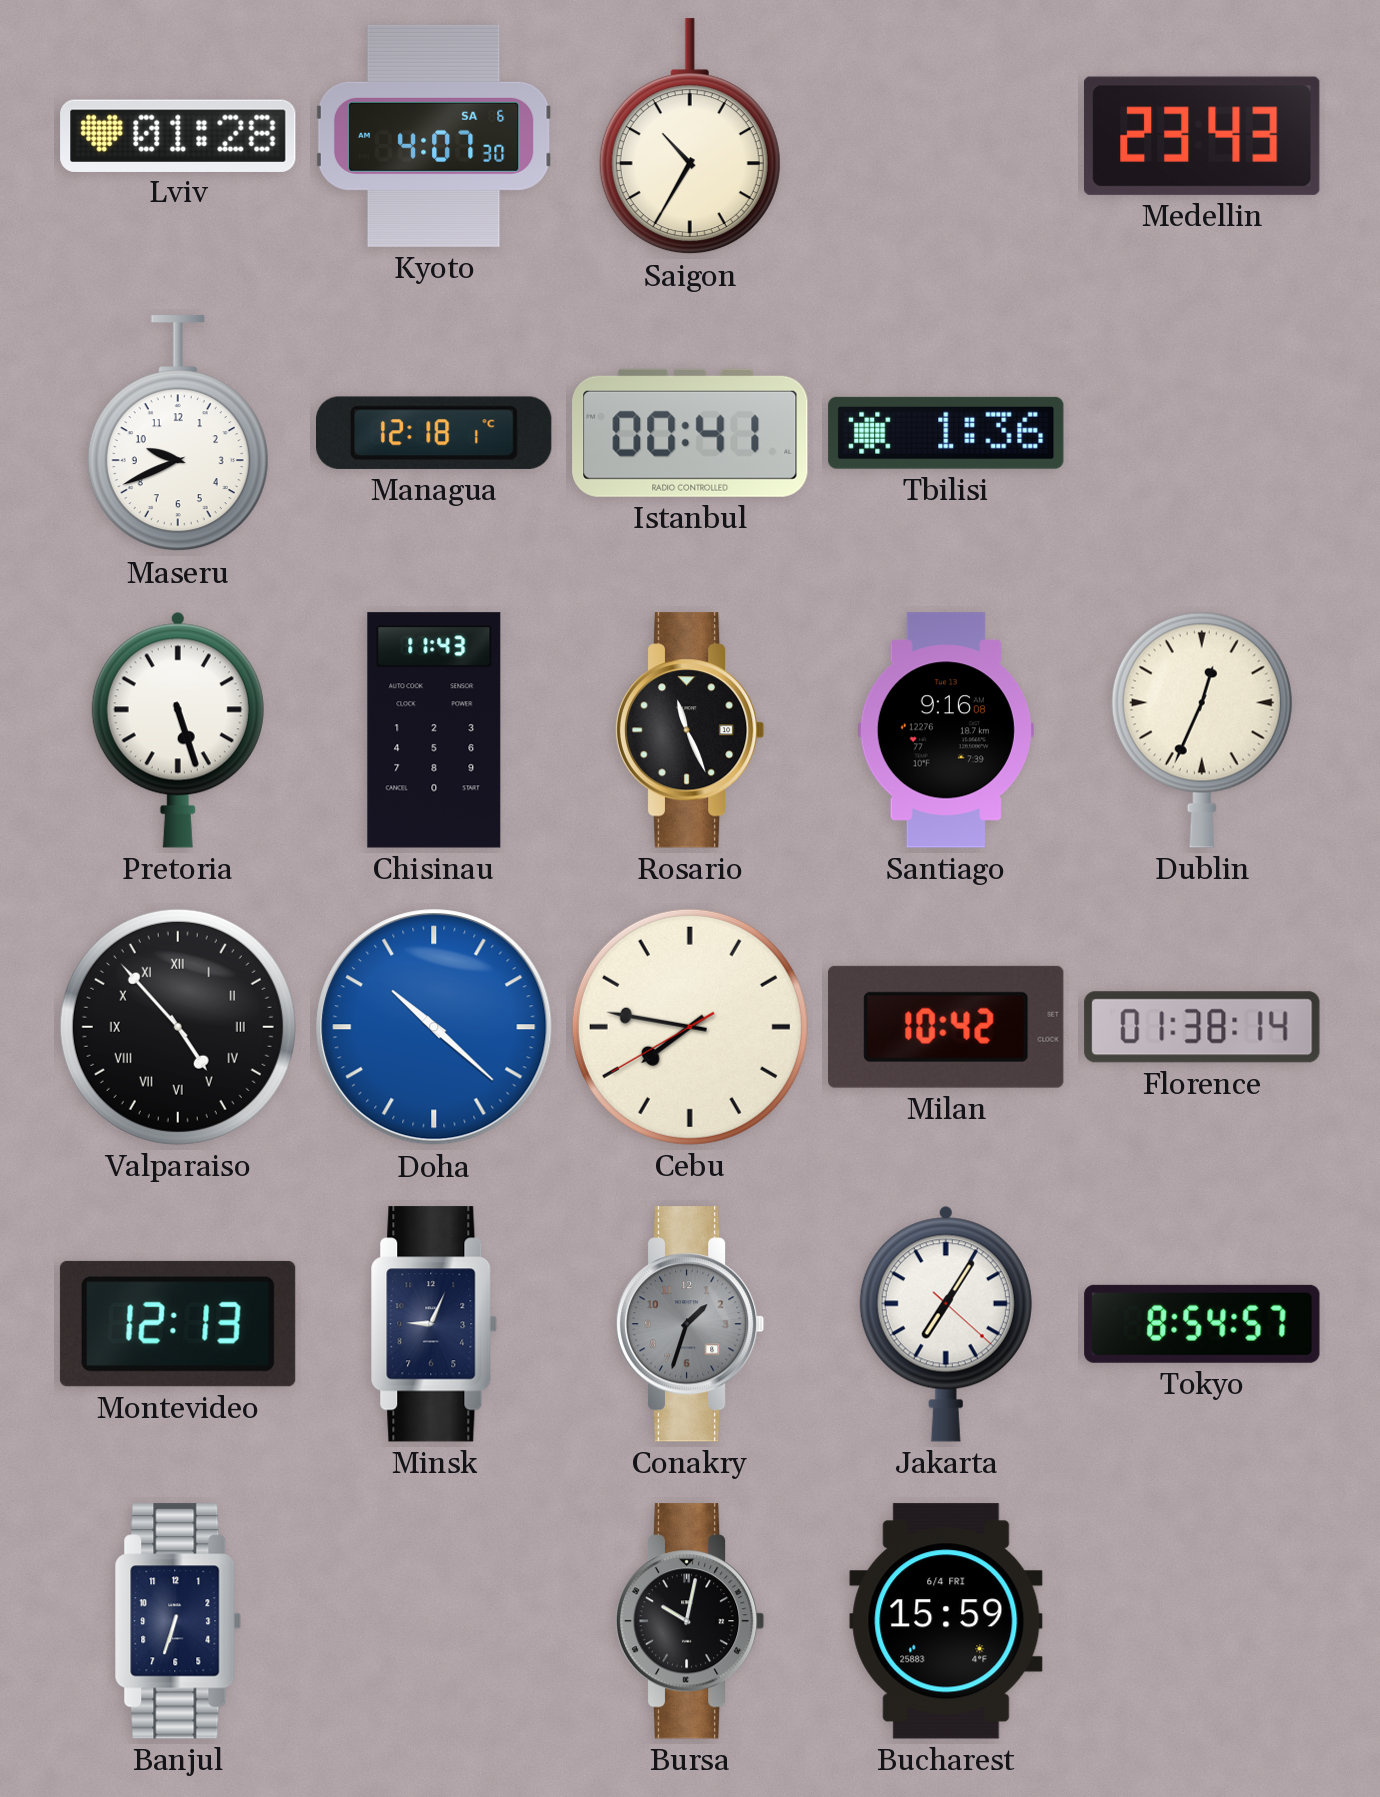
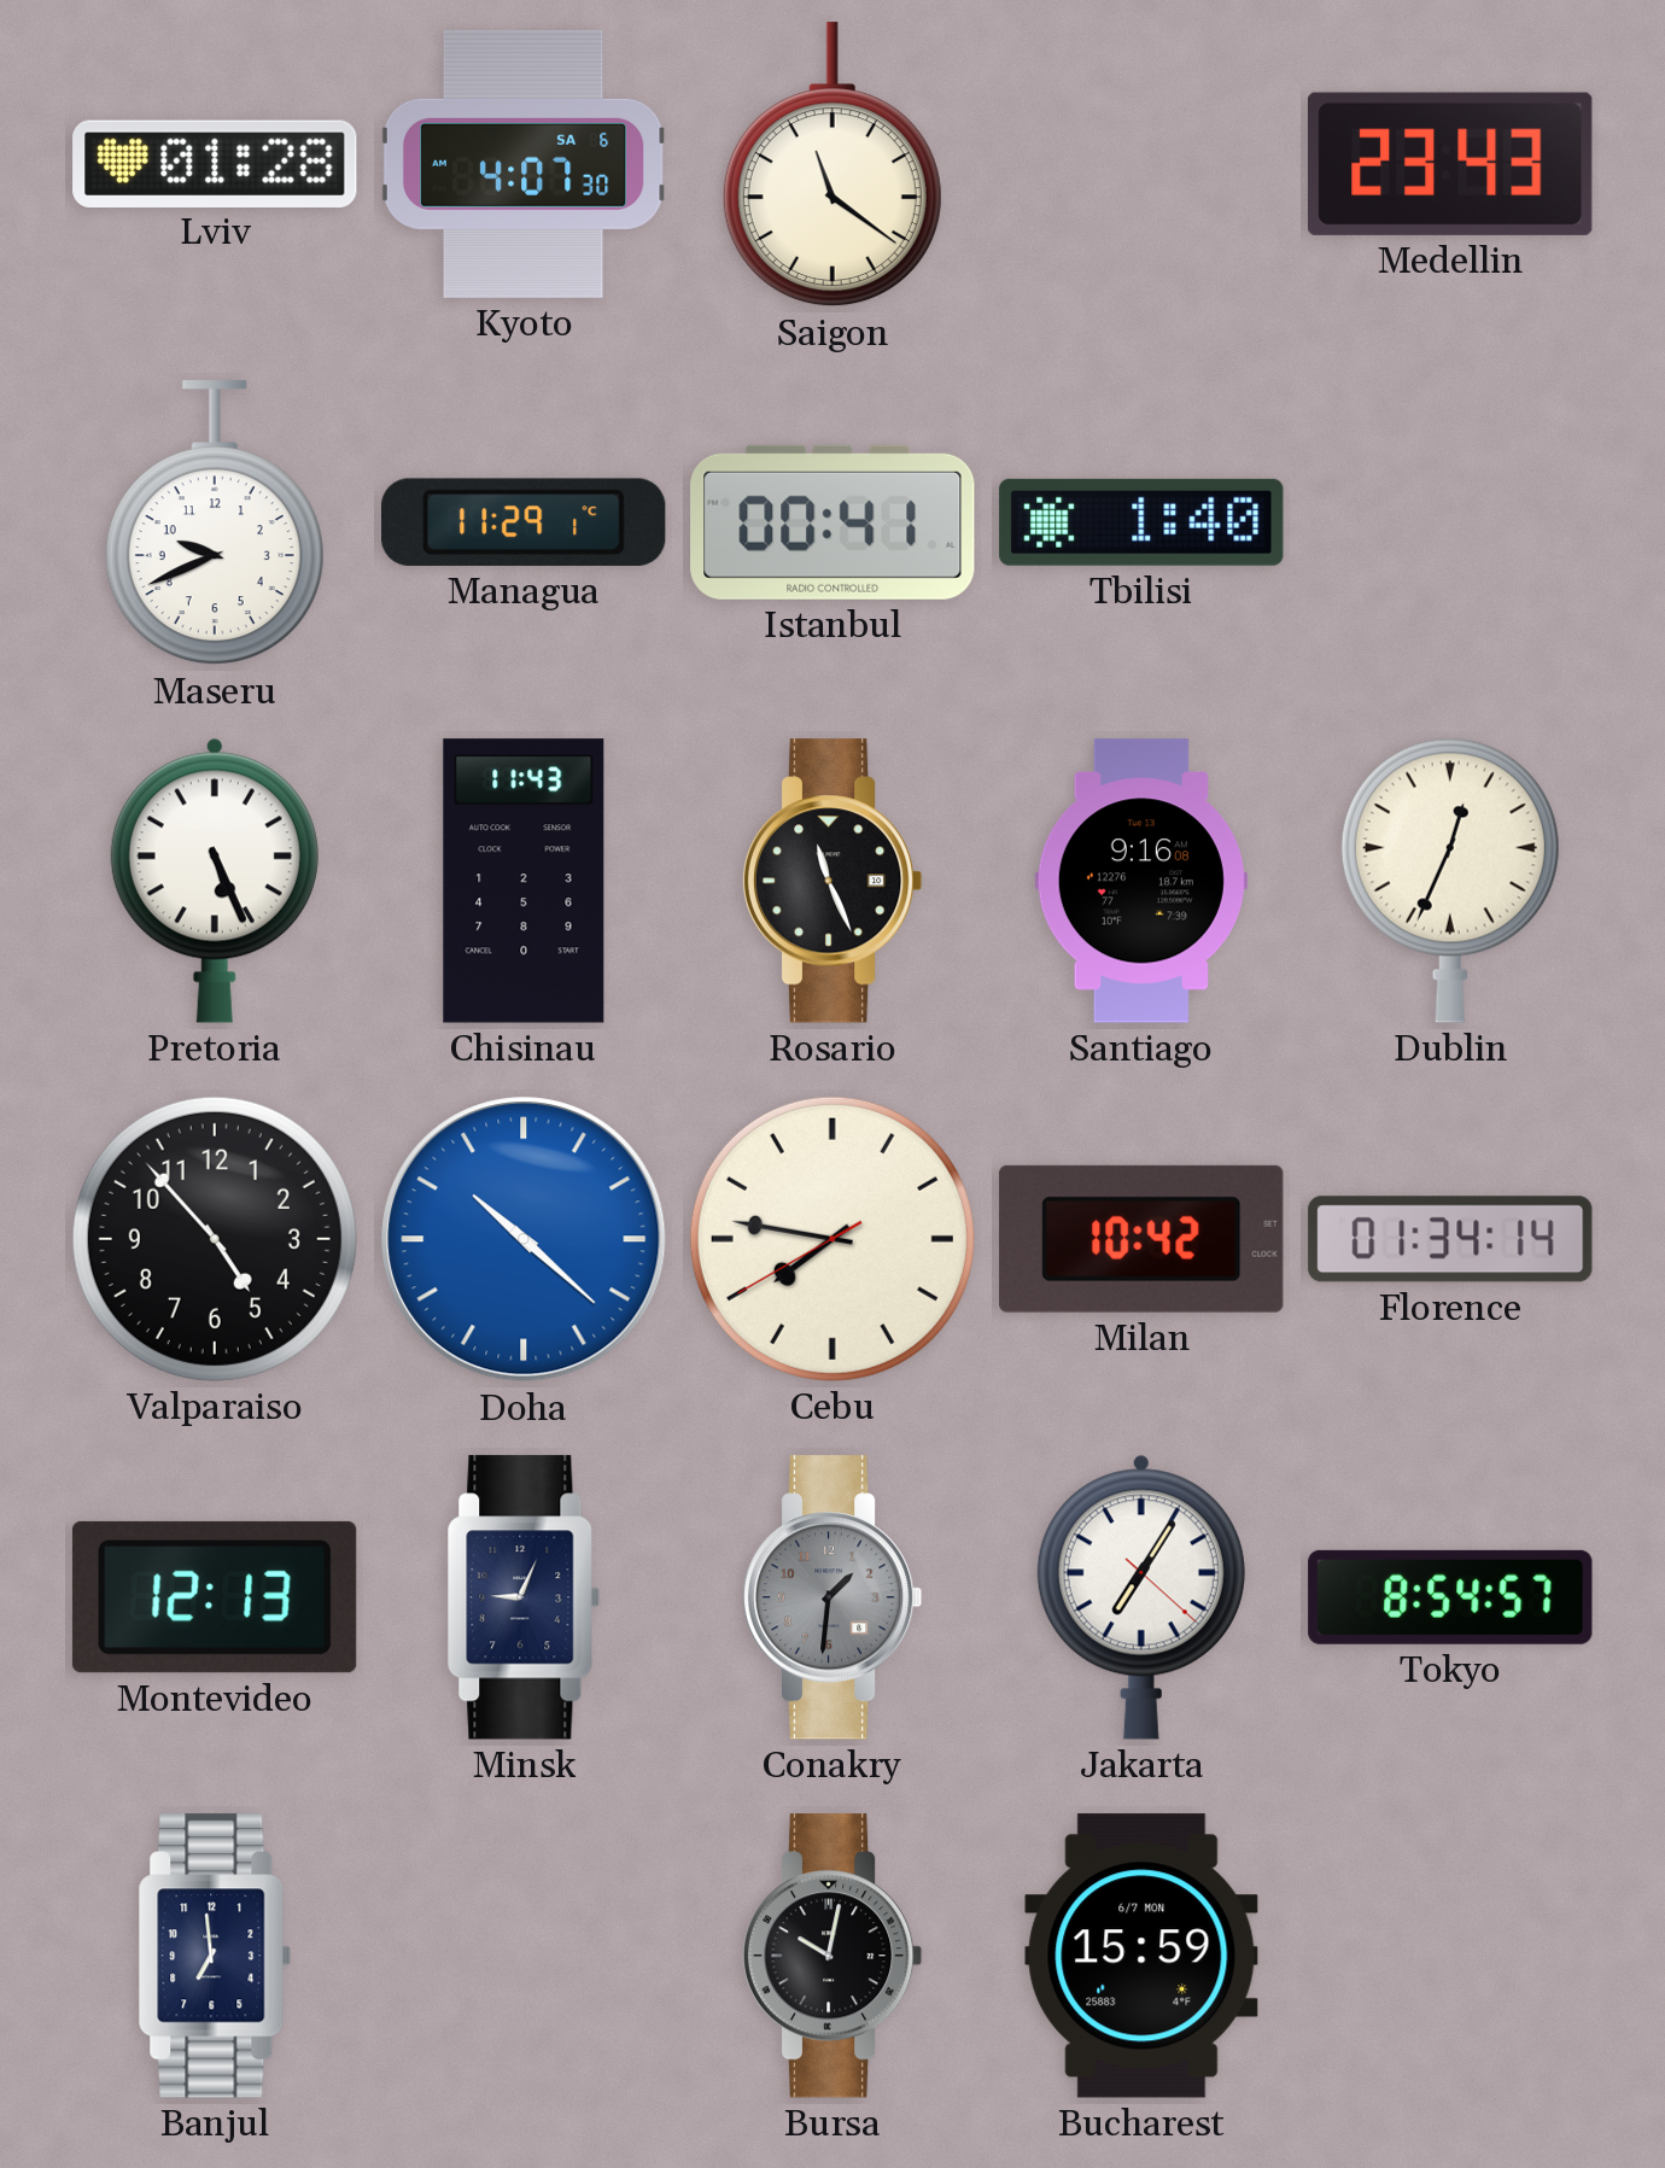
Saigon: 10:35 -> 11:21 (832, 165)
Managua: 12:18 -> 11:29 (525, 522)
Tbilisi: 1:36 -> 1:40 (1141, 522)
Pretoria: 5:27 -> 5:26 (215, 881)
Valparaiso numerals: Roman -> Arabic (215, 1239)
Florence: 01:38 -> 01:34 (1450, 1239)
Conakry: 1:33 -> 1:31 (832, 1597)
Banjul: 6:33 -> 6:59 (215, 1956)
Bucharest date: 6/4 FRI -> 6/7 MON (1141, 1956)
